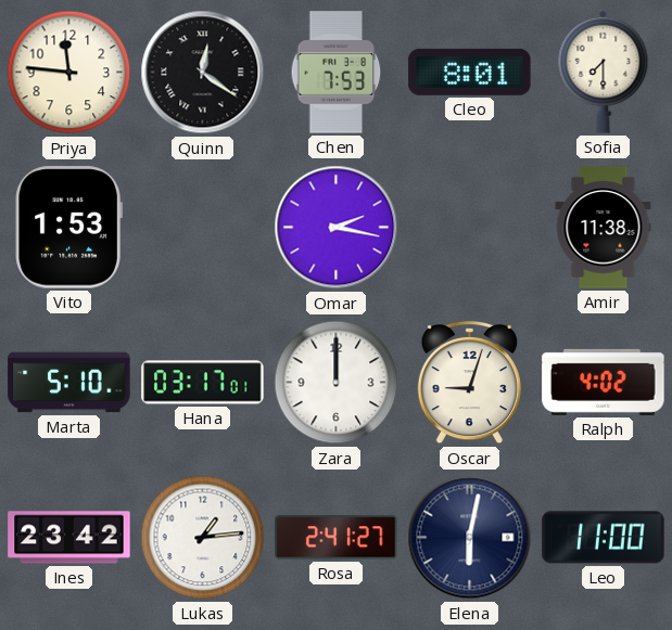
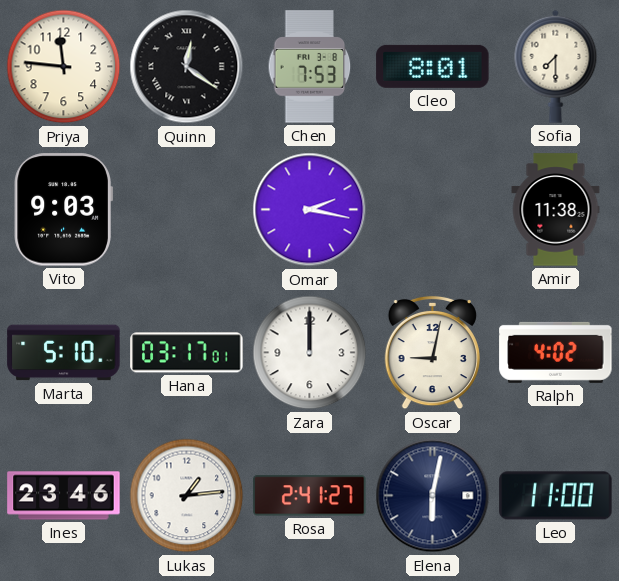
Vito: 1:53 -> 9:03 (63, 210)
Oscar: 9:03 -> 9:02 (432, 353)
Ines: 23:42 -> 23:46 (64, 496)
